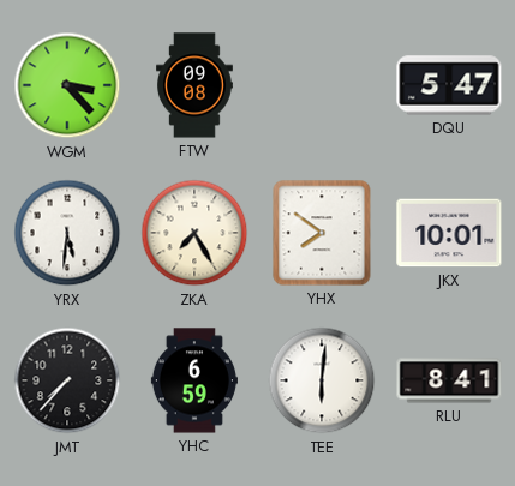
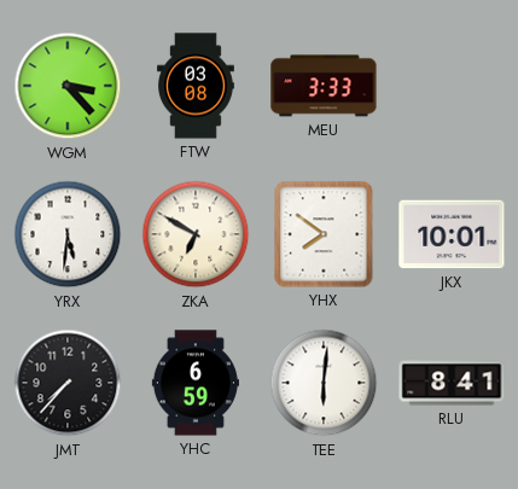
FTW: 09:08 -> 03:08 (197, 86)
MEU: none -> 3:33 (324, 86)
DQU: 5:47 -> none (449, 85)
ZKA: 7:25 -> 6:50 (196, 234)
